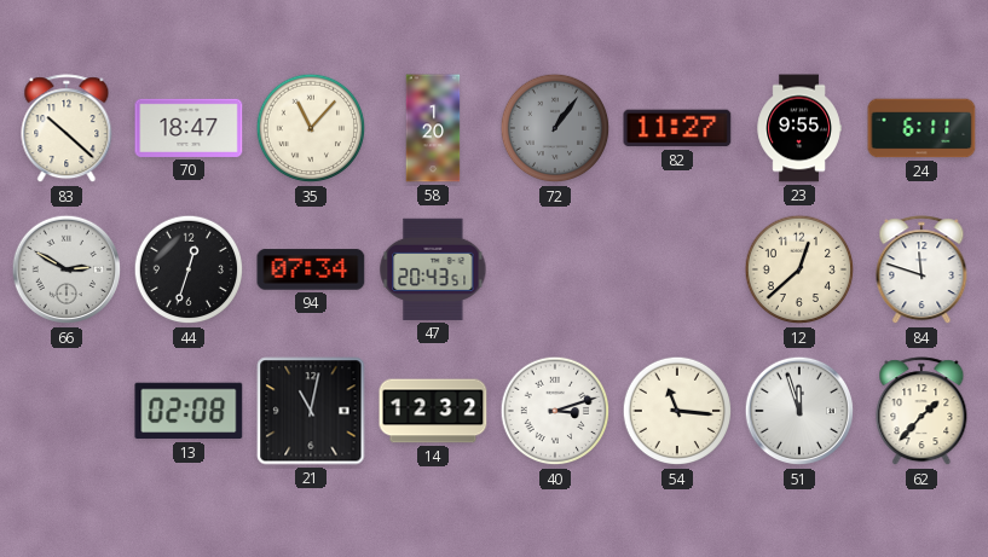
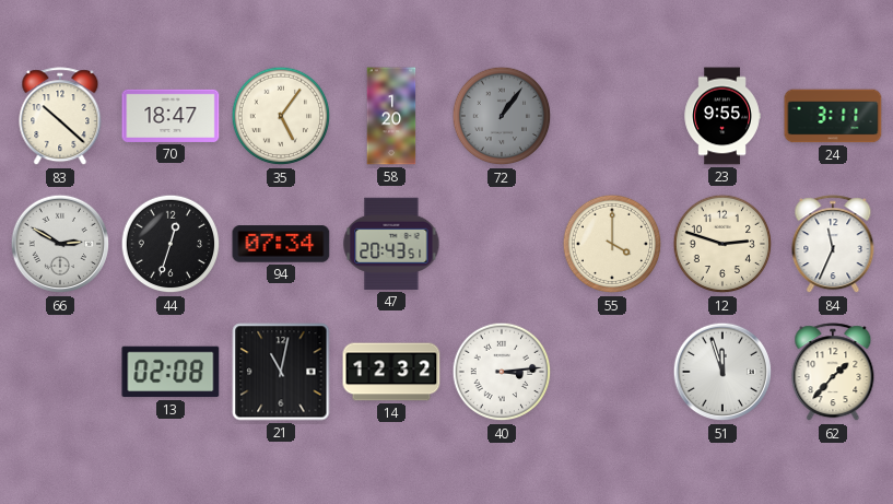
35: 11:07 -> 5:06 (281, 116)
82: 11:27 -> none (677, 128)
24: 6:11 -> 3:11 (833, 116)
55: none -> 4:00 (612, 244)
12: 12:38 -> 2:48 (722, 244)
84: 11:48 -> 11:34 (833, 245)
40: 3:12 -> 3:14 (502, 372)
54: 11:16 -> none (677, 411)
